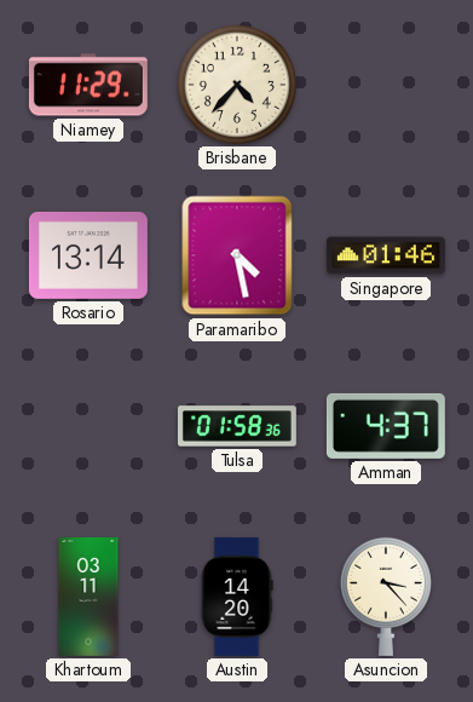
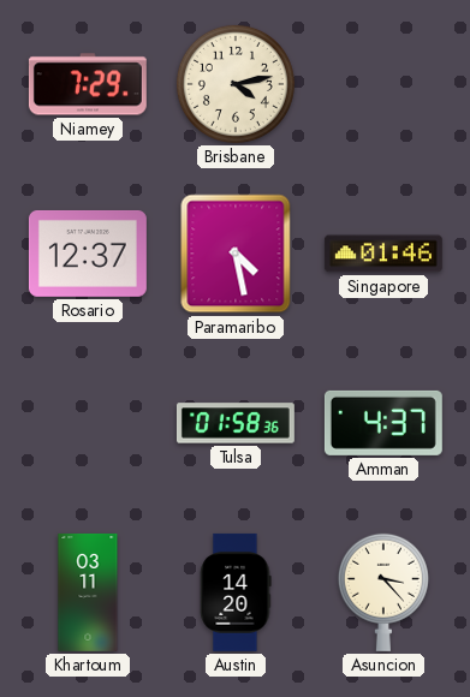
Niamey: 11:29 -> 7:29 (88, 84)
Brisbane: 4:37 -> 4:13 (236, 84)
Rosario: 13:14 -> 12:37 (88, 254)
